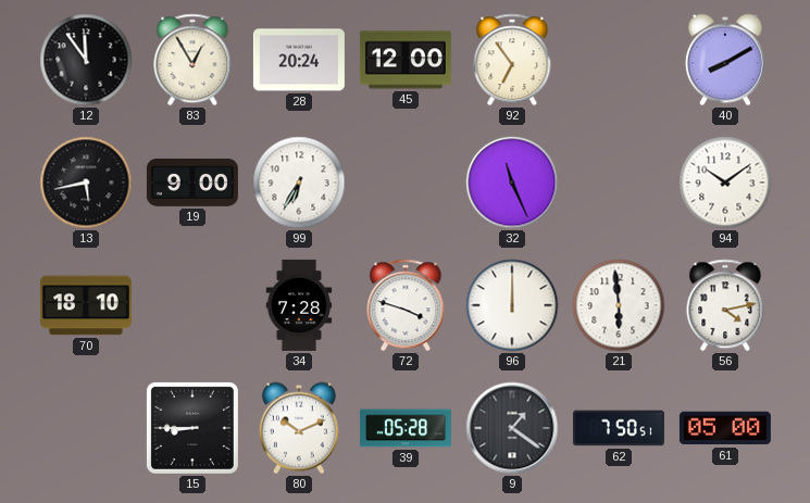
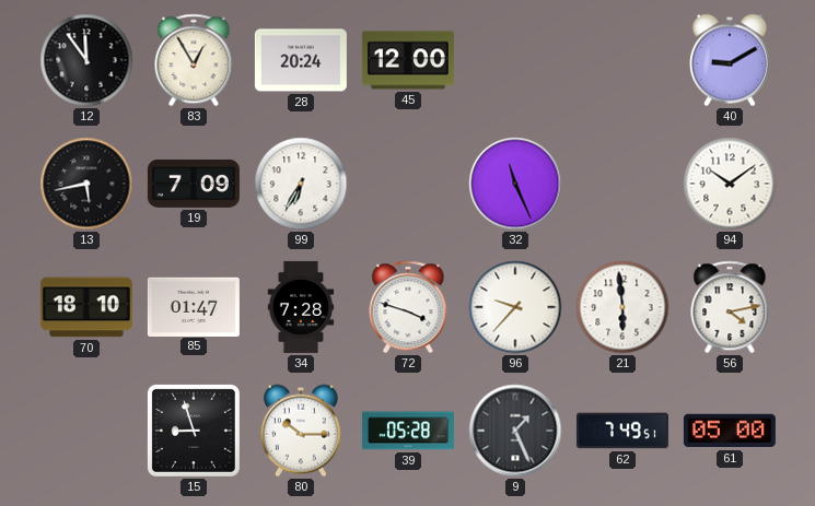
92: 6:54 -> none (512, 60)
40: 8:10 -> 9:10 (730, 60)
19: 9:00 -> 7:09 (194, 184)
85: none -> 01:47 (194, 306)
96: 12:00 -> 9:37 (515, 307)
15: 8:45 -> 8:57 (194, 431)
80: 10:11 -> 10:15 (301, 431)
9: 1:21 -> 1:26 (515, 431)
62: 7:50 -> 7:49 (622, 431)
